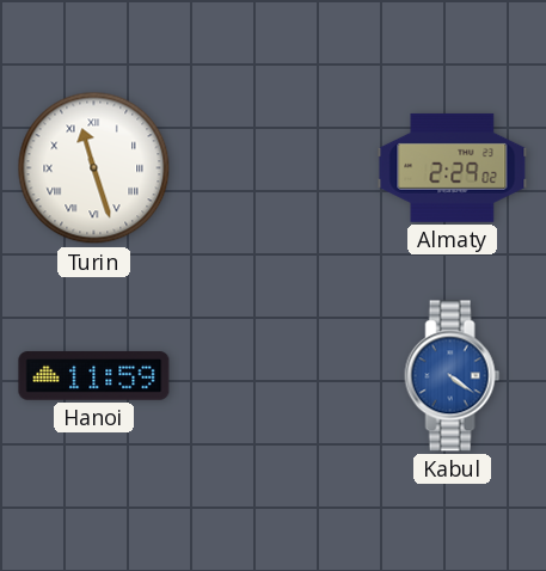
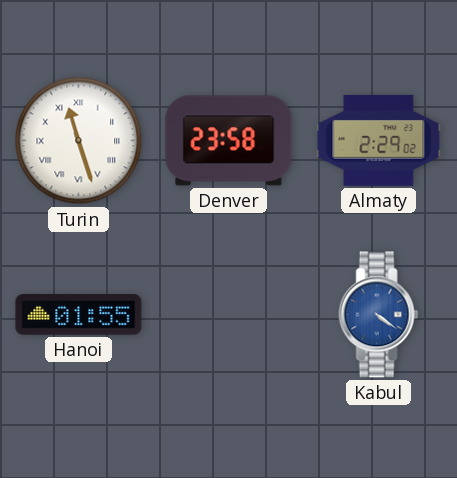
Denver: none -> 23:58 (229, 141)
Hanoi: 11:59 -> 01:55 (79, 315)
